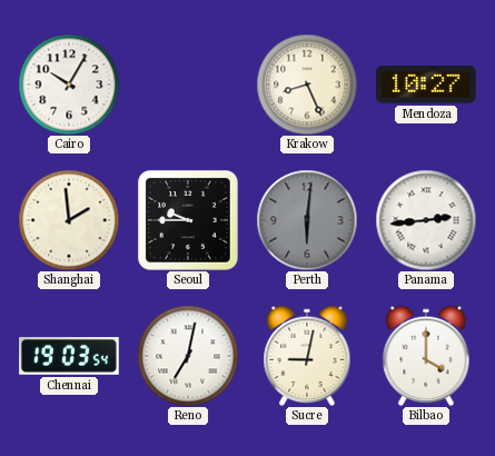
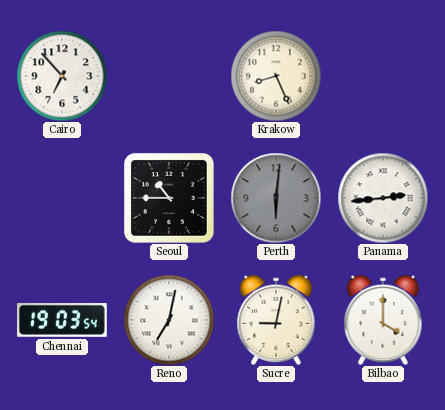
Cairo: 10:05 -> 6:53 (62, 76)
Mendoza: 10:27 -> none (426, 85)
Shanghai: 1:59 -> none (69, 220)
Seoul: 9:45 -> 10:45 (169, 198)
